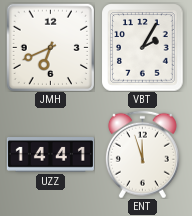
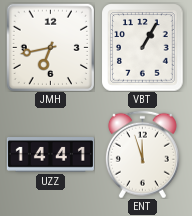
JMH: 6:41 -> 6:43 (50, 47)
VBT: 2:05 -> 1:05 (143, 47)
